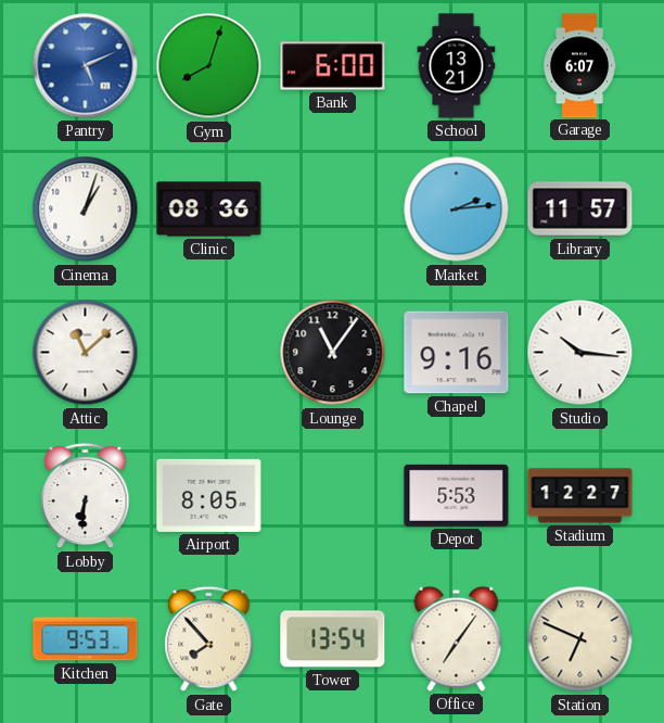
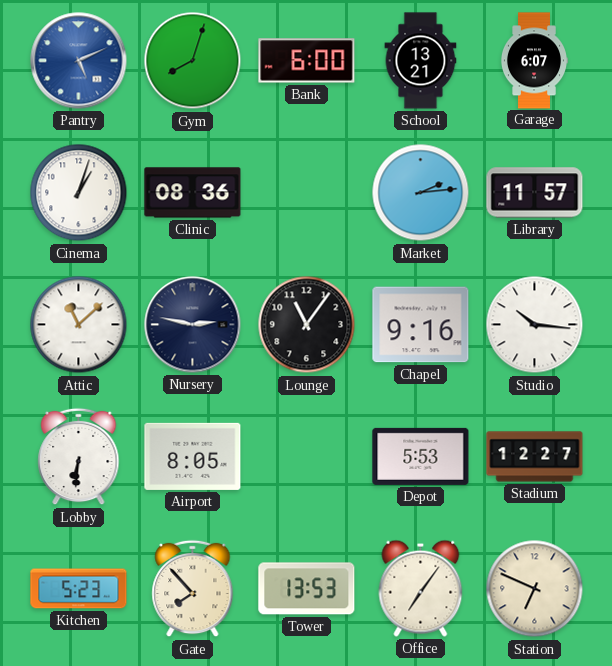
Nursery: none -> 2:47 (193, 325)
Kitchen: 9:53 -> 5:23 (79, 589)
Tower: 13:54 -> 13:53 (307, 589)
